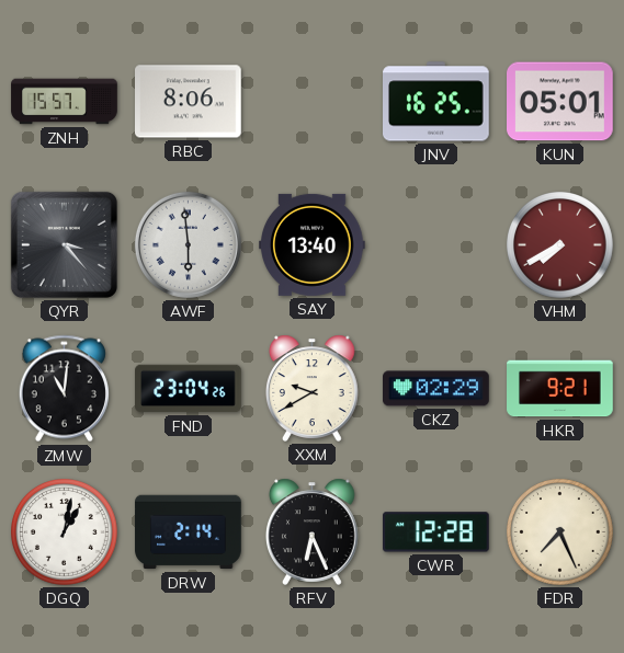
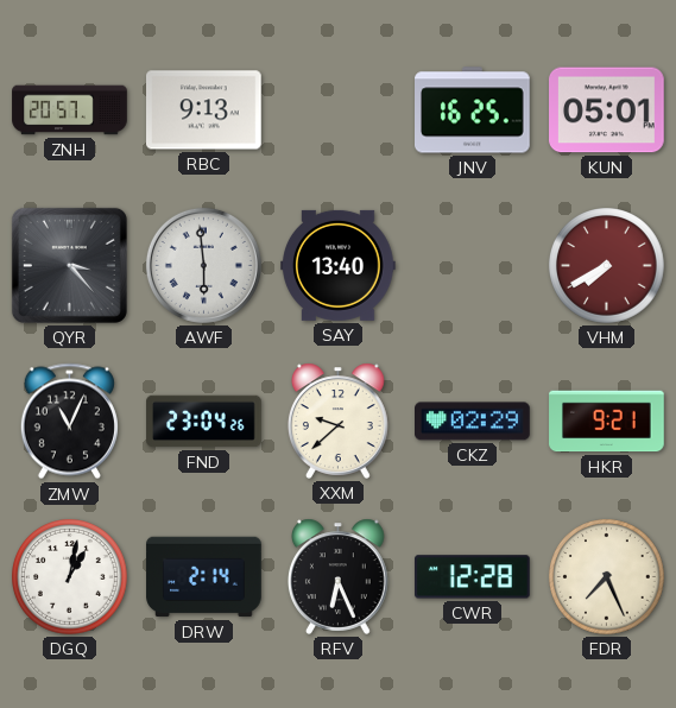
ZNH: 15:57 -> 20:57 (70, 110)
RBC: 8:06 -> 9:13 (204, 110)
ZMW: 11:01 -> 11:04 (69, 422)
XXM: 9:40 -> 9:38 (337, 421)
